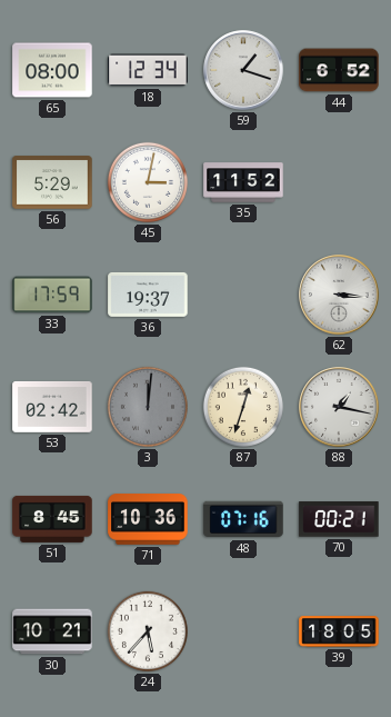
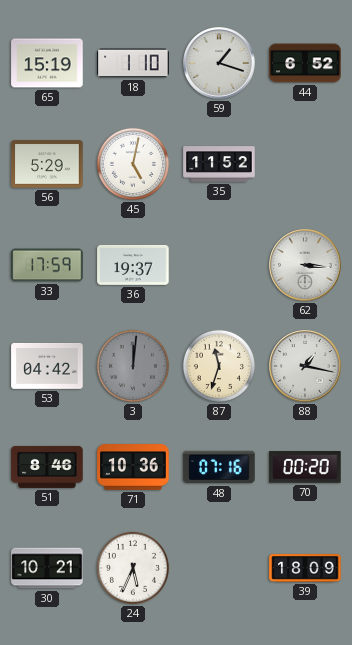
65: 08:00 -> 15:19 (47, 63)
18: 12:34 -> 1:10 (133, 63)
45: 3:02 -> 5:02 (133, 164)
53: 02:42 -> 04:42 (47, 366)
87: 12:33 -> 11:33 (219, 366)
51: 8:45 -> 8:46 (47, 467)
70: 00:21 -> 00:20 (305, 467)
24: 5:37 -> 5:34 (133, 568)
39: 18:05 -> 18:09 (305, 568)
